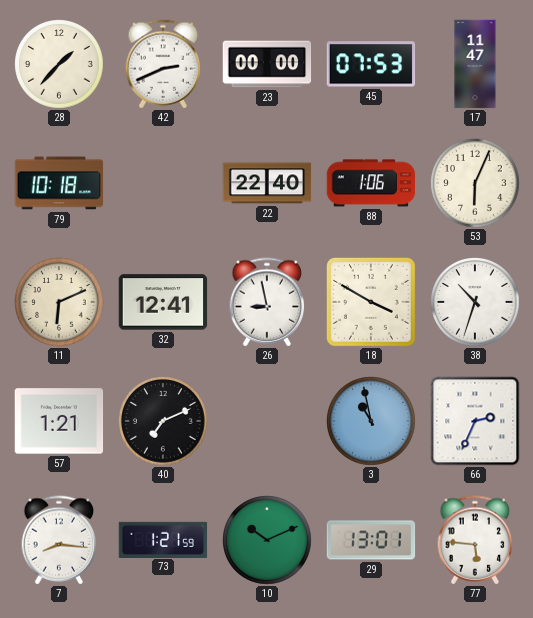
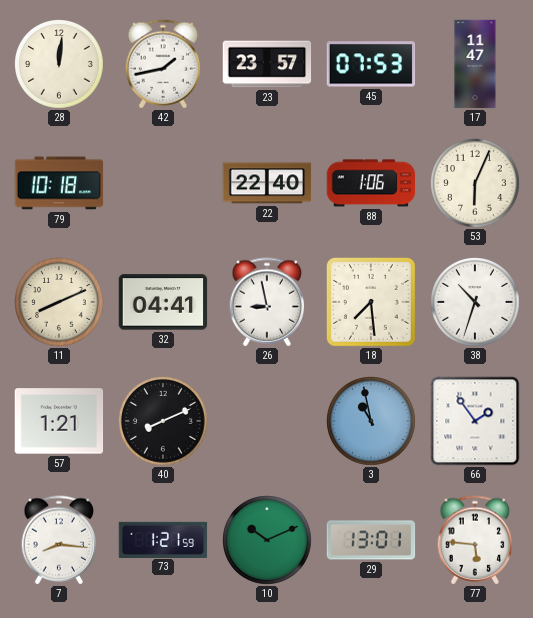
28: 1:37 -> 12:01 (60, 65)
42: 2:41 -> 1:43 (163, 64)
23: 00:00 -> 23:57 (267, 64)
11: 6:11 -> 8:11 (60, 303)
32: 12:41 -> 04:41 (163, 302)
18: 3:50 -> 7:29 (372, 303)
40: 7:11 -> 8:11 (164, 422)
66: 2:34 -> 1:54 (475, 421)
